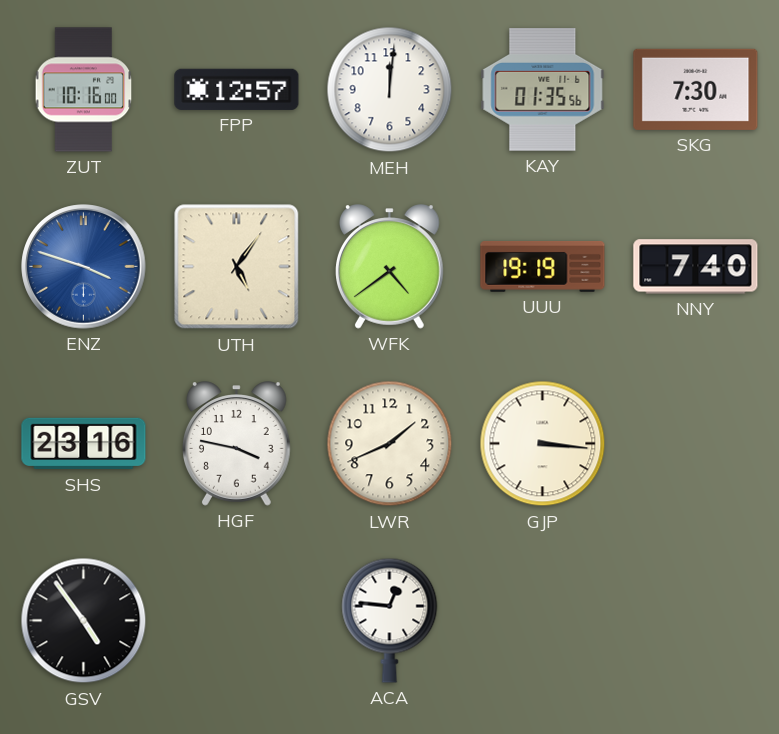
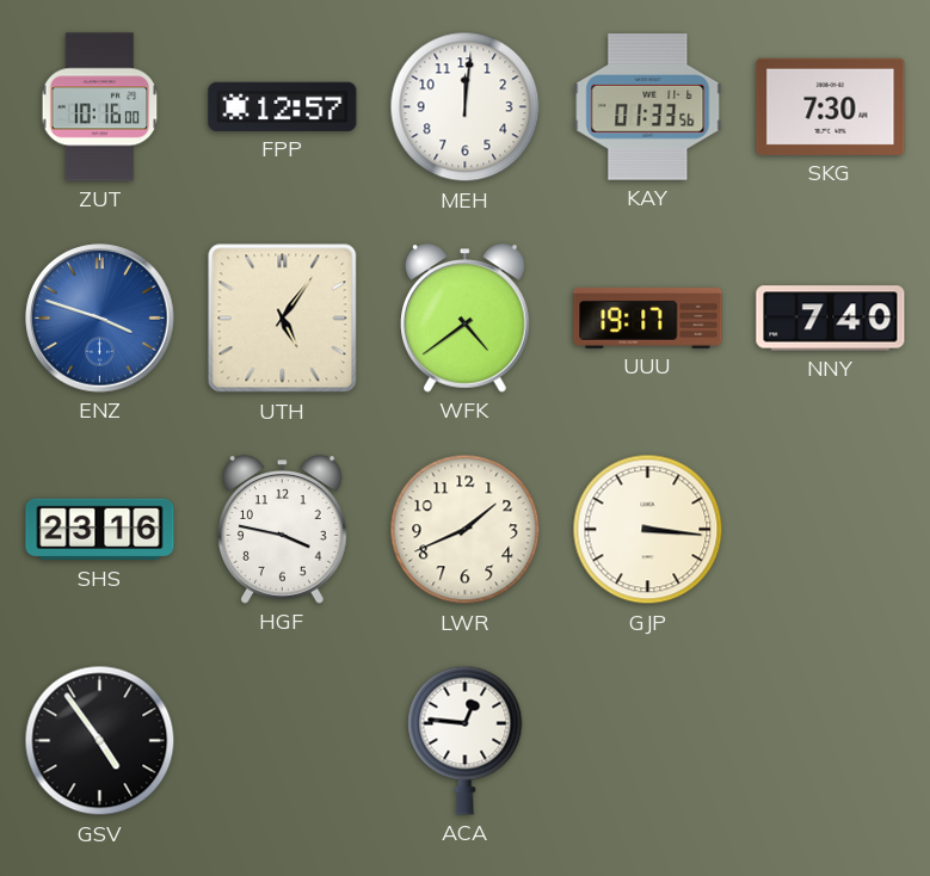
KAY: 01:35 -> 01:33 (648, 107)
UUU: 19:19 -> 19:17 (648, 317)
